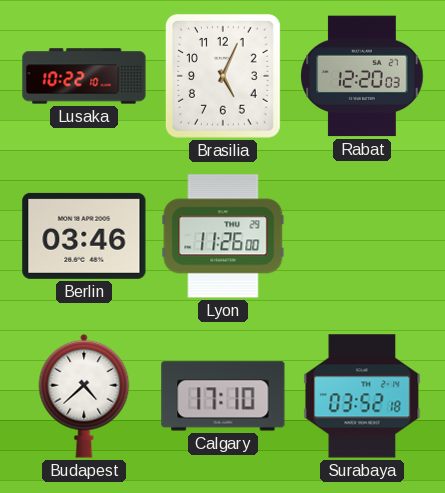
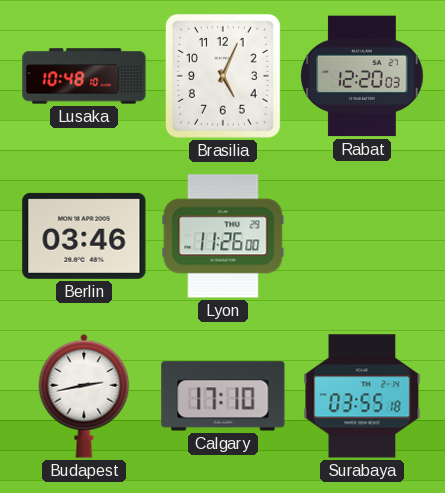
Lusaka: 10:22 -> 10:48 (84, 76)
Budapest: 4:38 -> 2:43 (84, 396)
Surabaya: 03:52 -> 03:55 (362, 396)
